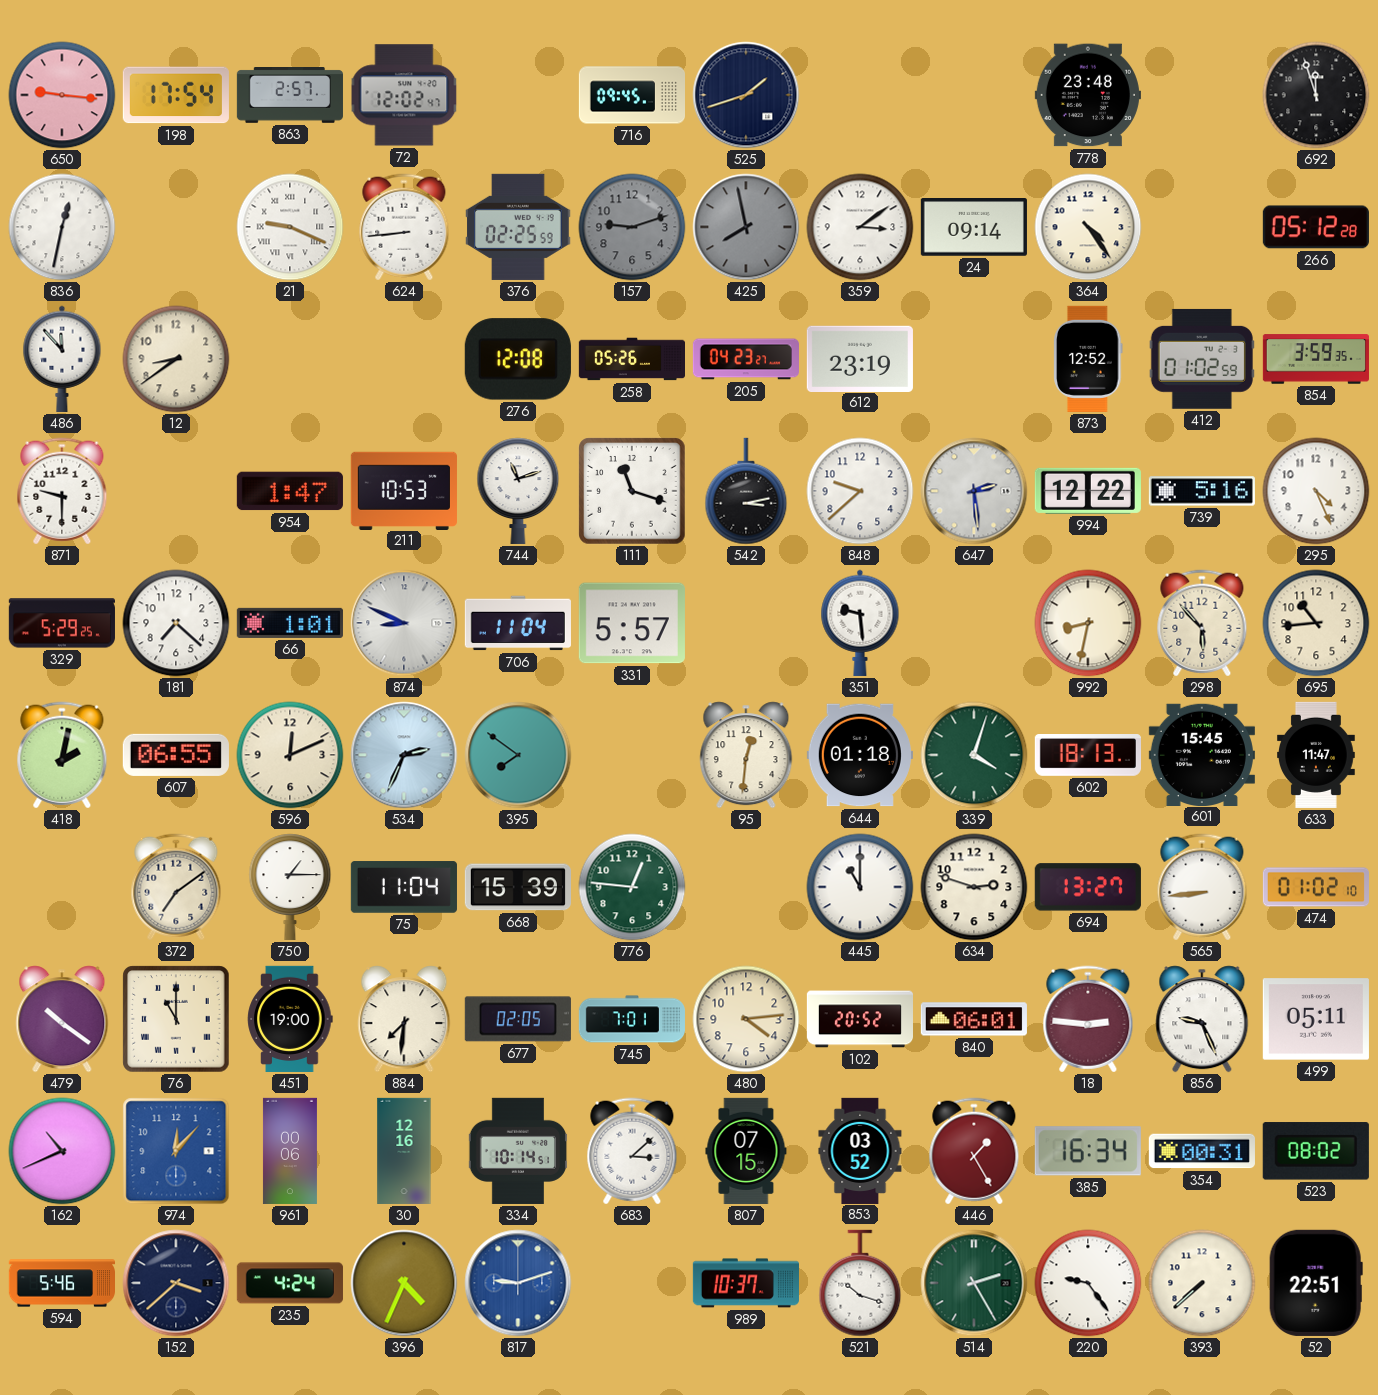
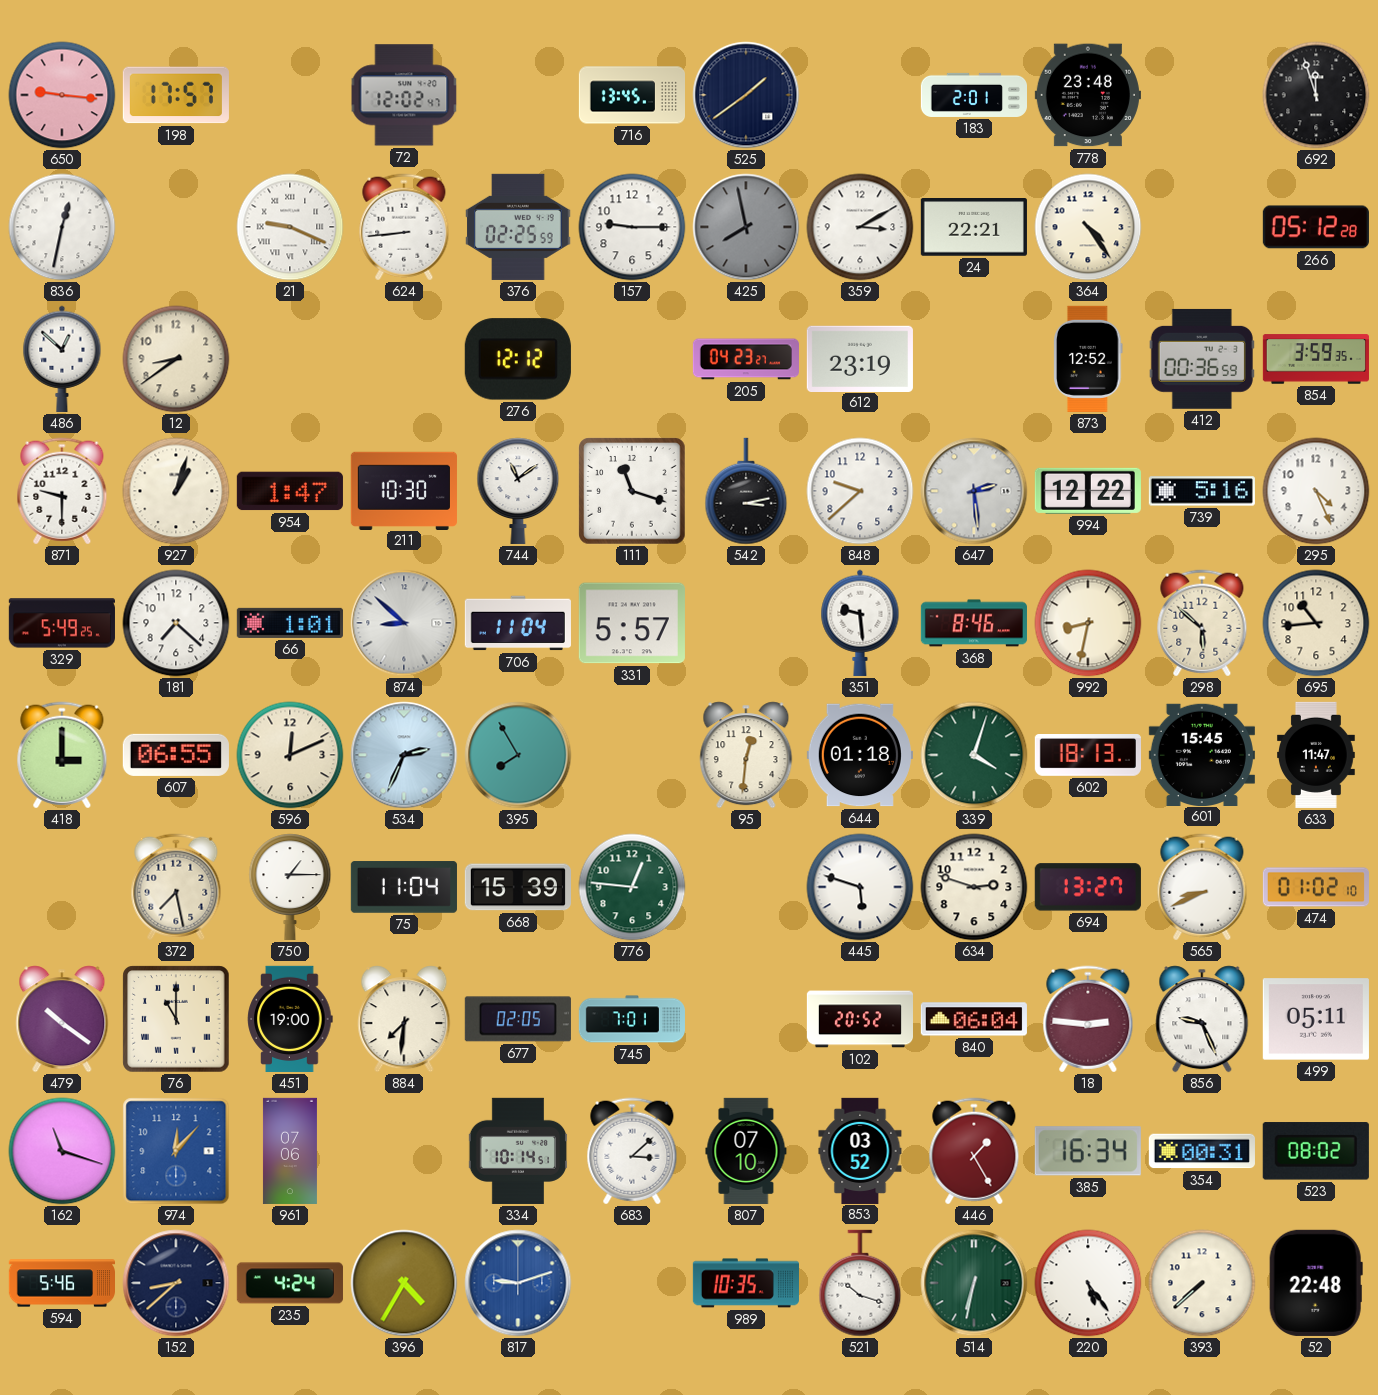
198: 17:54 -> 17:57 (176, 95)
863: 2:57 -> none (290, 95)
716: 09:45 -> 13:45 (631, 95)
525: 1:42 -> 1:39 (746, 95)
183: none -> 2:01 (973, 95)
157: 9:12 -> 9:15 (632, 227)
157 dial: grey -> white (632, 227)
359: 3:09 -> 3:10 (860, 227)
24: 09:14 -> 22:21 (974, 228)
486: 11:53 -> 12:52 (62, 359)
276: 12:08 -> 12:12 (518, 359)
258: 05:26 -> none (631, 359)
412: 01:02 -> 00:36 (1202, 359)
927: none -> 1:03 (176, 491)
211: 10:53 -> 10:30 (404, 490)
744: 11:12 -> 11:09 (518, 491)
329: 5:29 -> 5:49 (62, 623)
874: 8:49 -> 8:52 (404, 623)
368: none -> 8:46 (973, 623)
298: 5:53 -> 5:52 (1202, 623)
418: 2:02 -> 3:00 (62, 755)
395: 7:51 -> 7:55 (518, 755)
372: 7:09 -> 7:28 (176, 887)
445: 11:00 -> 5:48 (860, 887)
565: 8:44 -> 8:41 (1202, 887)
480: 4:14 -> none (746, 1019)
840: 06:01 -> 06:04 (974, 1019)
162: 10:41 -> 11:18 (62, 1151)
961: 00:06 -> 07:06 (290, 1151)
30: 12:16 -> none (404, 1151)
807: 07:15 -> 07:10 (746, 1151)
152: 3:38 -> 8:38 (176, 1283)
396: 4:34 -> 4:35 (404, 1283)
989: 10:37 -> 10:35 (745, 1283)
514: 2:25 -> 6:32 (974, 1283)
220: 9:24 -> 5:24 (1088, 1283)
52: 22:51 -> 22:48 (1316, 1283)
